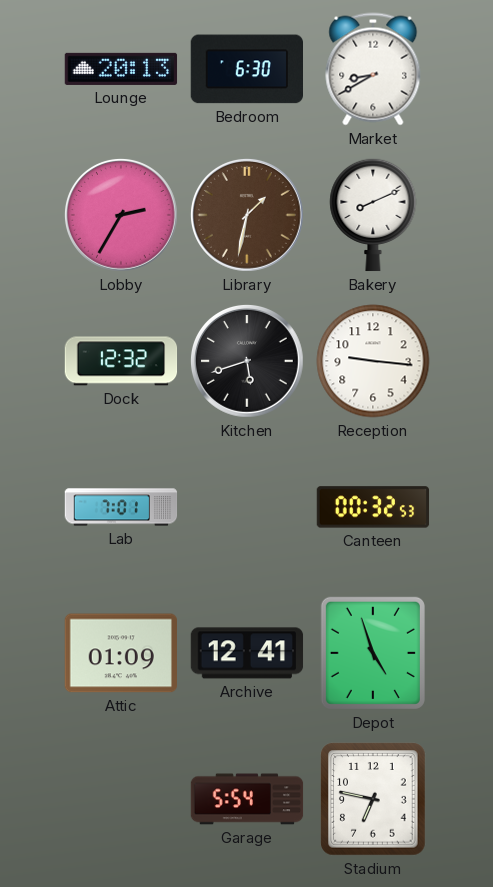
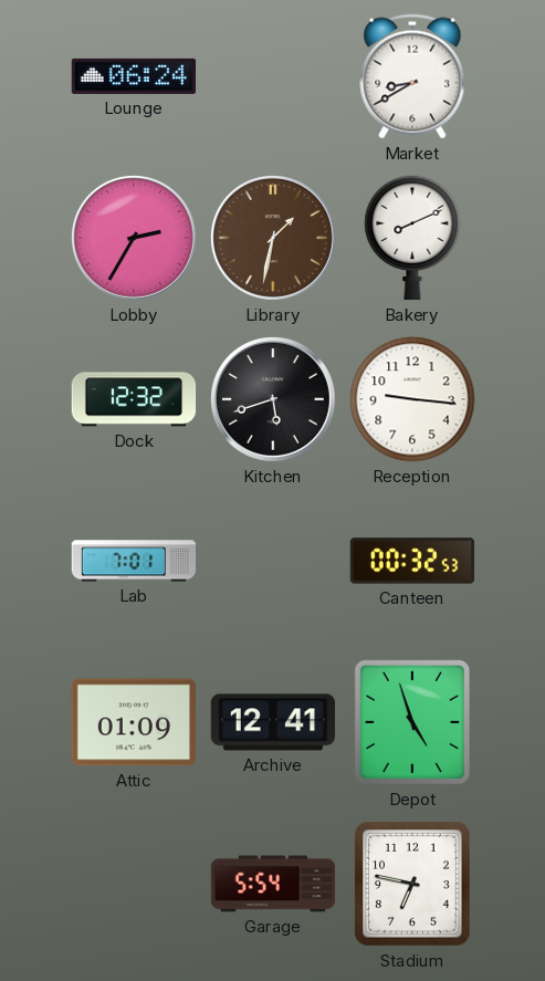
Lounge: 20:13 -> 06:24 (134, 76)
Bedroom: 6:30 -> none (246, 69)
